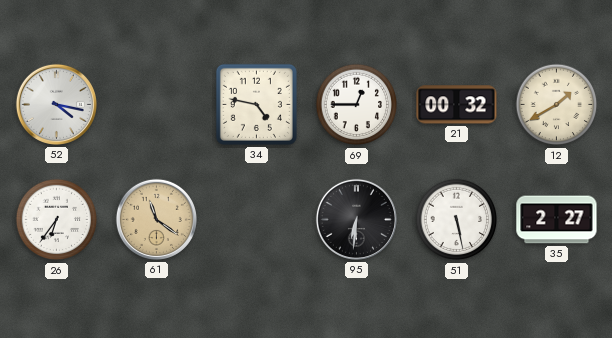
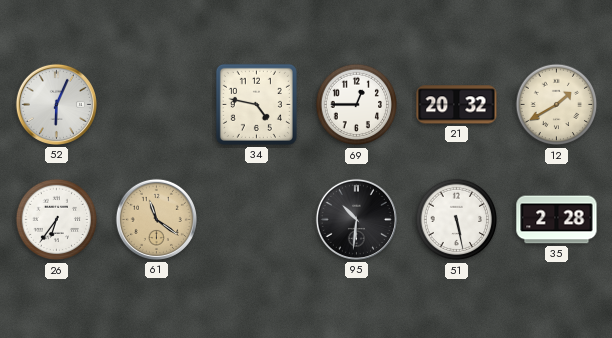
52: 4:17 -> 6:04 (56, 104)
21: 00:32 -> 20:32 (457, 105)
95: 6:31 -> 10:31 (356, 219)
35: 2:27 -> 2:28 (557, 220)
